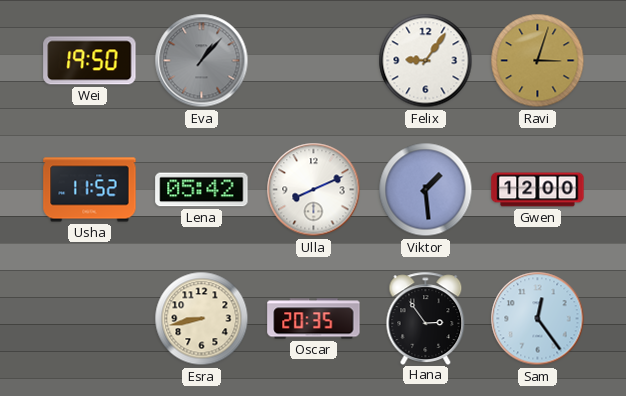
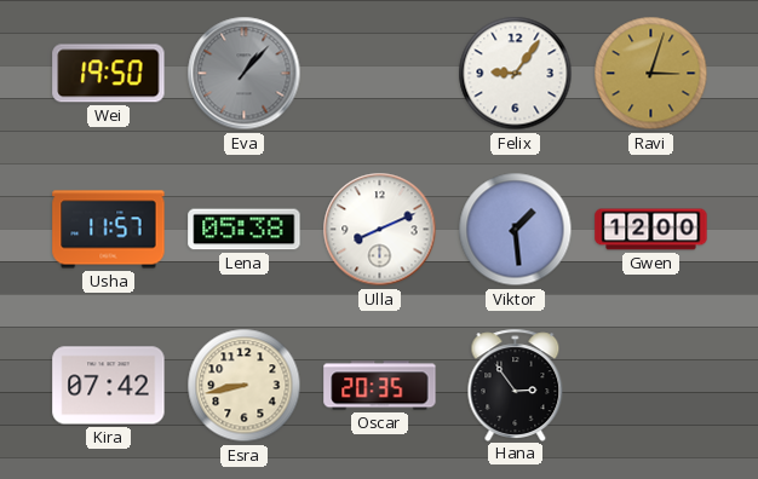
Usha: 11:52 -> 11:57 (109, 230)
Lena: 05:42 -> 05:38 (245, 230)
Kira: none -> 07:42 (109, 386)
Sam: 12:24 -> none (538, 319)
